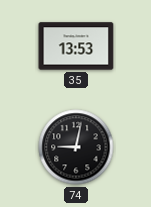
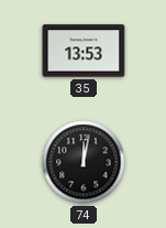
74: 9:02 -> 12:02 (84, 162)
